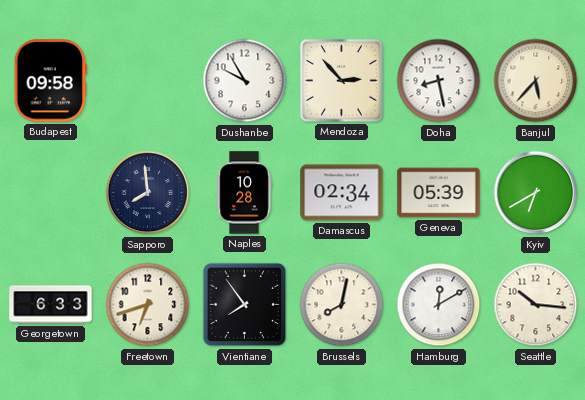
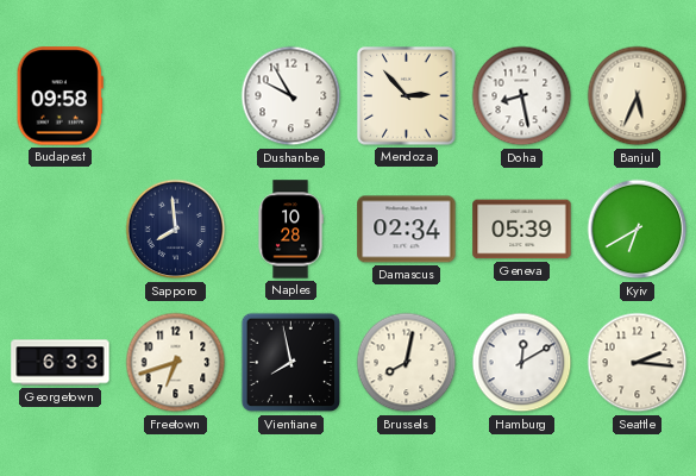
Banjul: 5:37 -> 5:34 (638, 96)
Vientiane: 7:54 -> 7:58 (291, 363)
Seattle: 10:16 -> 2:16 (638, 363)
